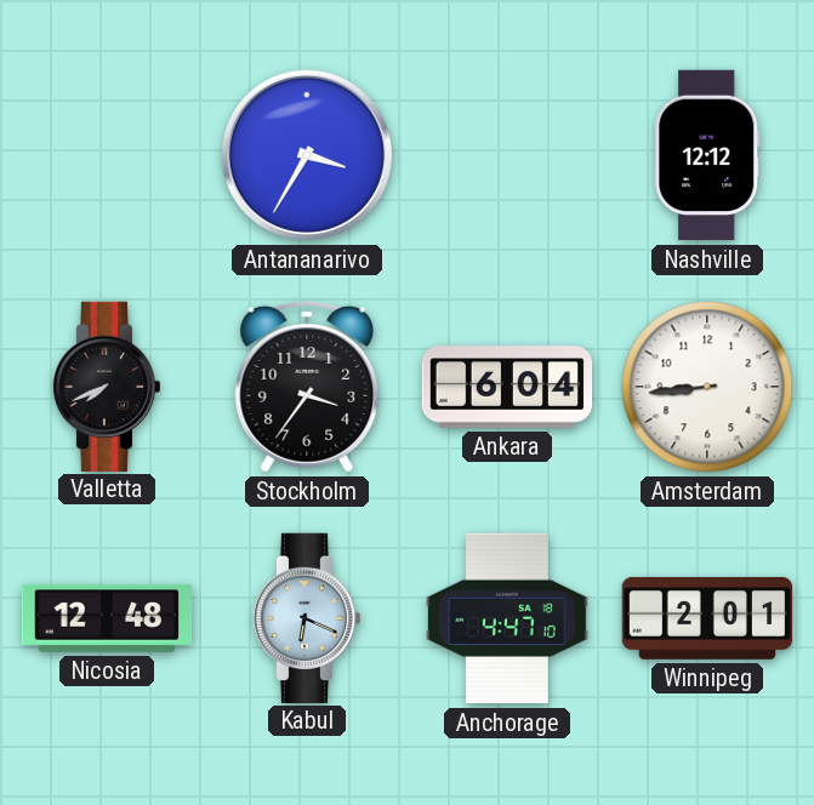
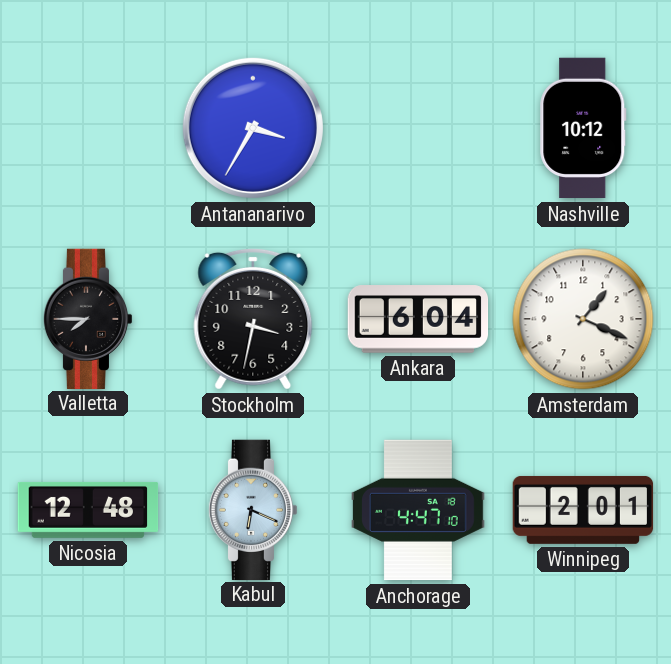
Nashville: 12:12 -> 10:12 (583, 128)
Valletta: 7:41 -> 7:45 (88, 318)
Stockholm: 3:36 -> 3:32 (253, 319)
Amsterdam: 8:44 -> 1:19 (583, 319)
